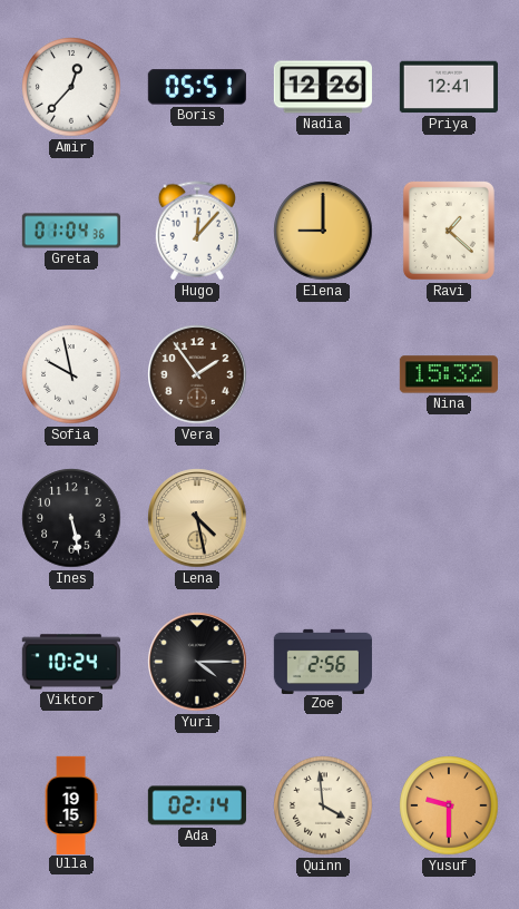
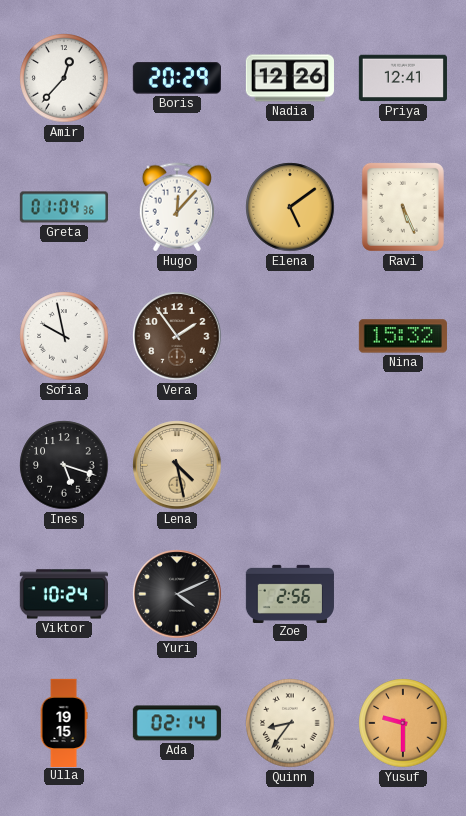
Boris: 05:51 -> 20:29 (177, 78)
Elena: 9:00 -> 5:09 (290, 207)
Ravi: 1:22 -> 5:26 (403, 207)
Ines: 5:28 -> 5:18 (64, 465)
Yuri: 4:15 -> 4:11 (177, 594)
Quinn: 3:59 -> 8:36 (290, 723)
